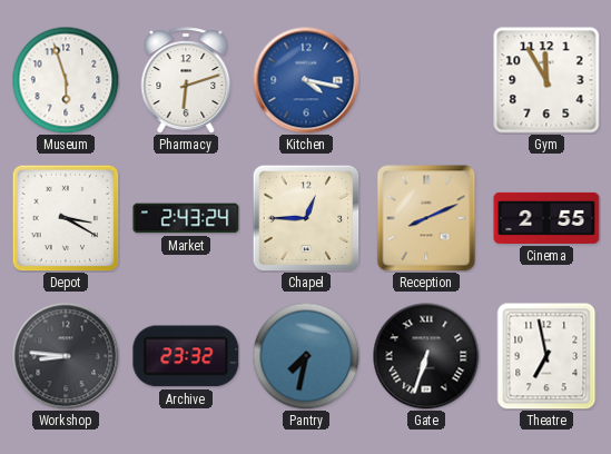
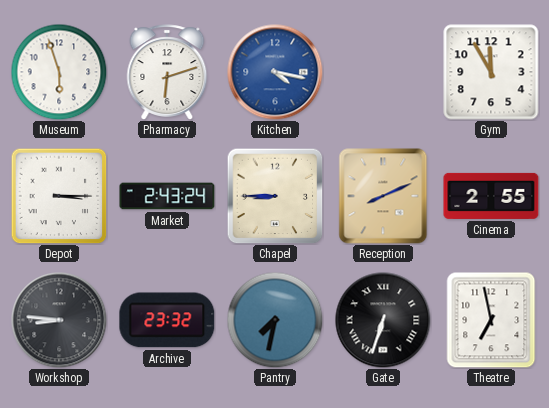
Depot: 3:20 -> 3:15 (59, 196)
Chapel: 12:45 -> 8:45 (275, 196)
